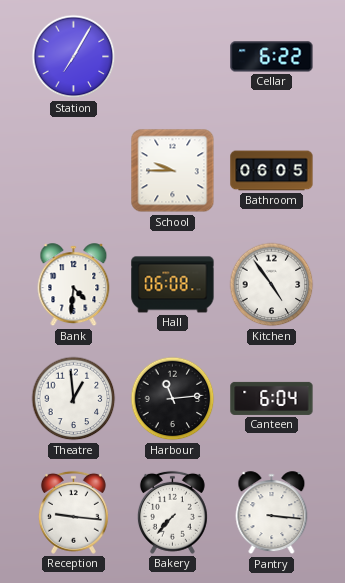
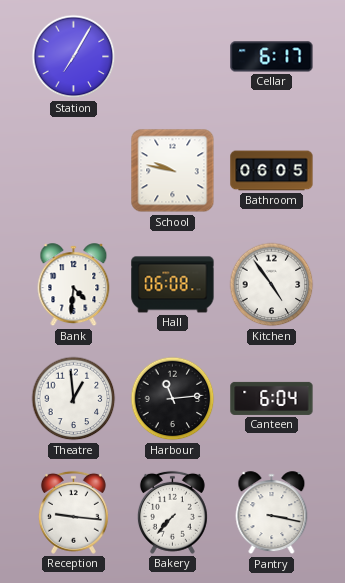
Cellar: 6:22 -> 6:17 (272, 57)
School: 9:45 -> 9:47 (173, 171)
Pantry: 3:16 -> 3:17 (272, 513)
